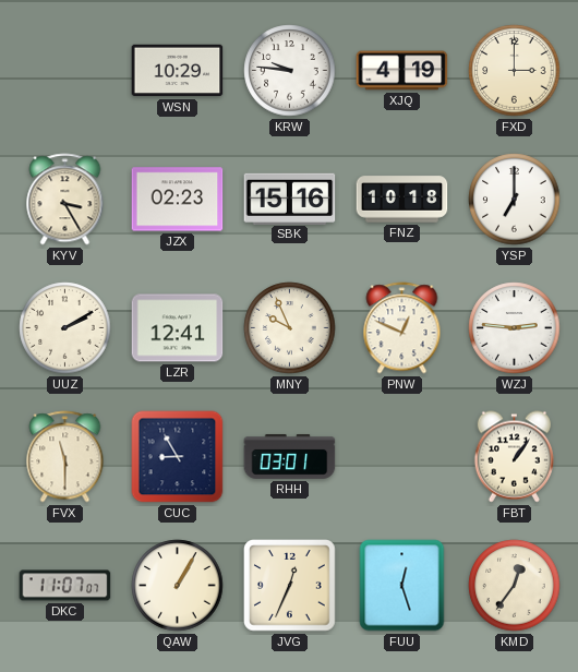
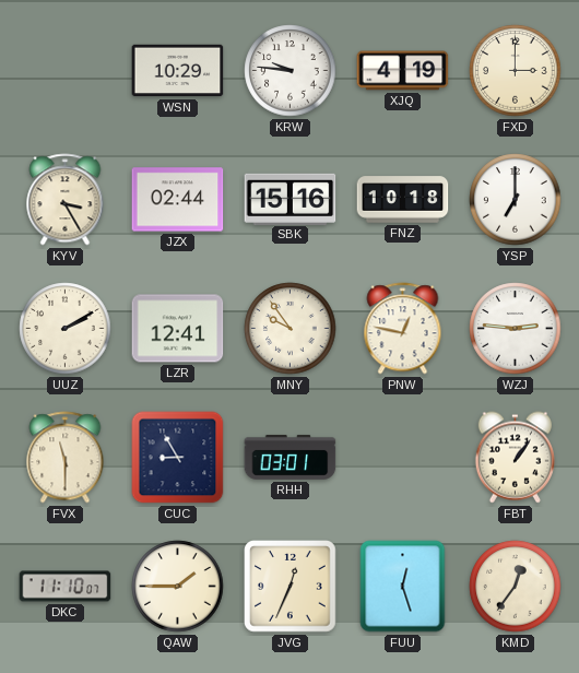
JZX: 02:23 -> 02:44 (178, 200)
MNY: 9:56 -> 9:54 (291, 329)
PNW: 12:49 -> 12:47 (403, 329)
DKC: 11:07 -> 11:10 (66, 587)
QAW: 1:05 -> 1:45 (178, 587)
